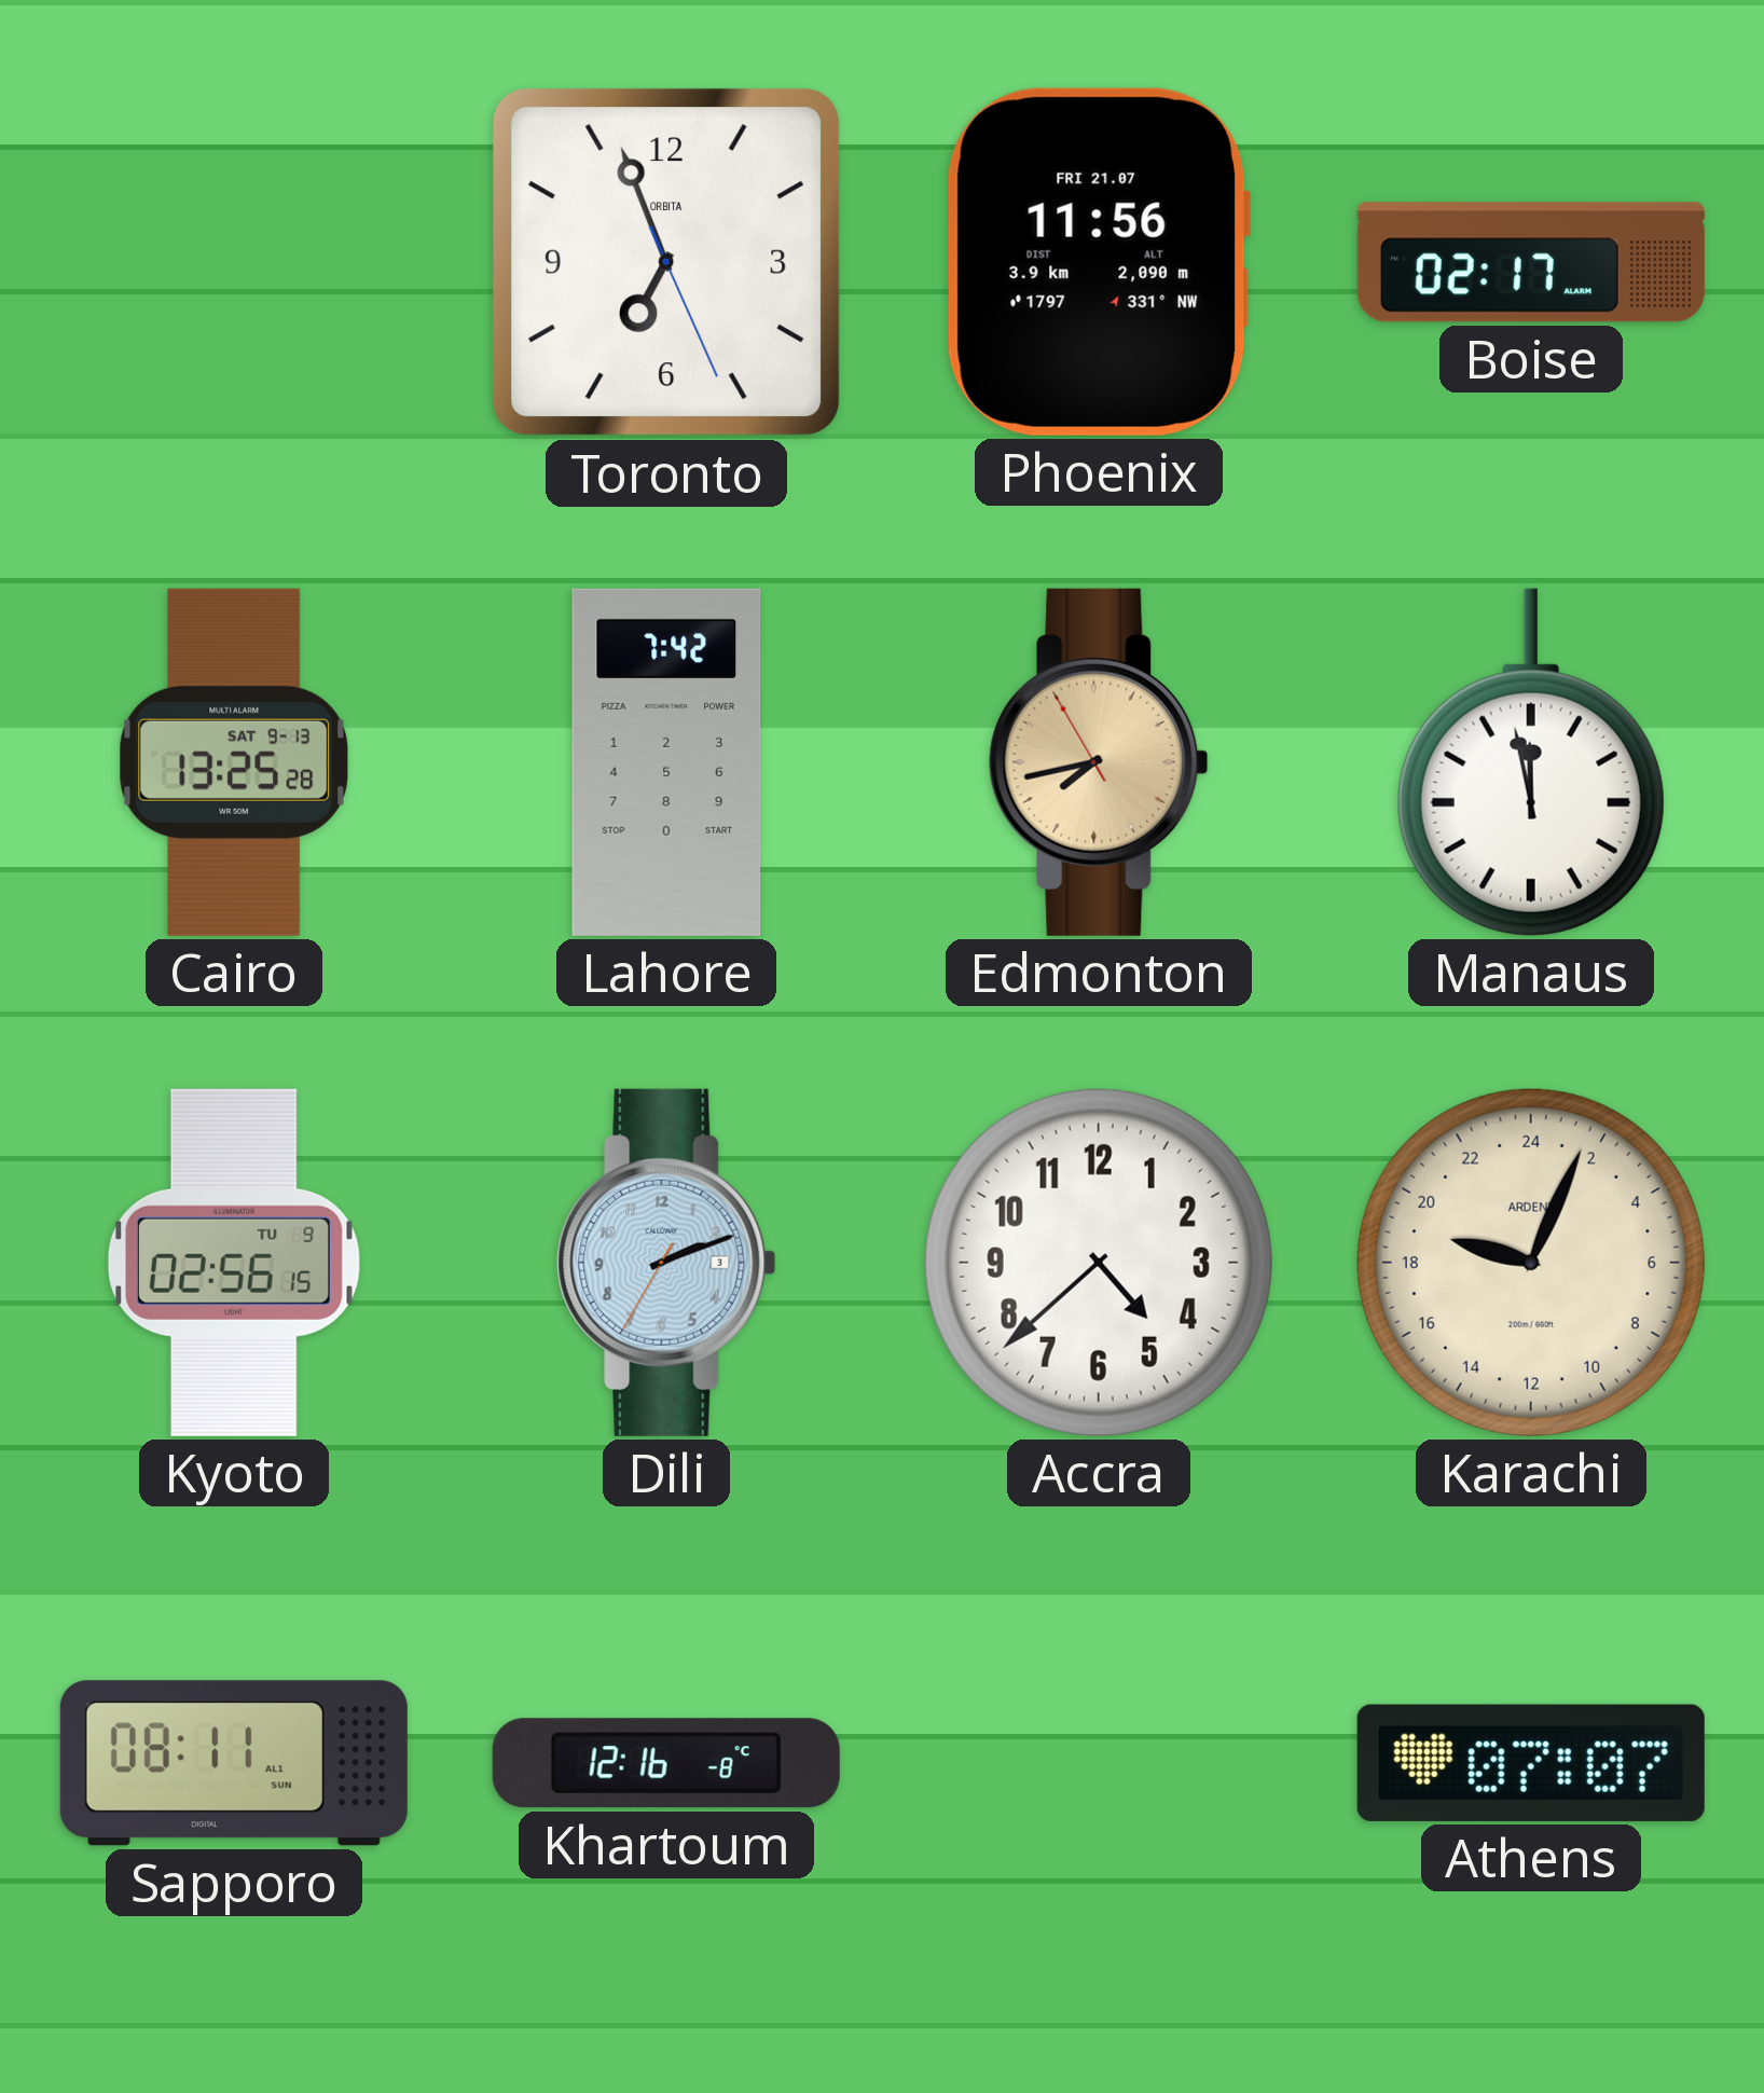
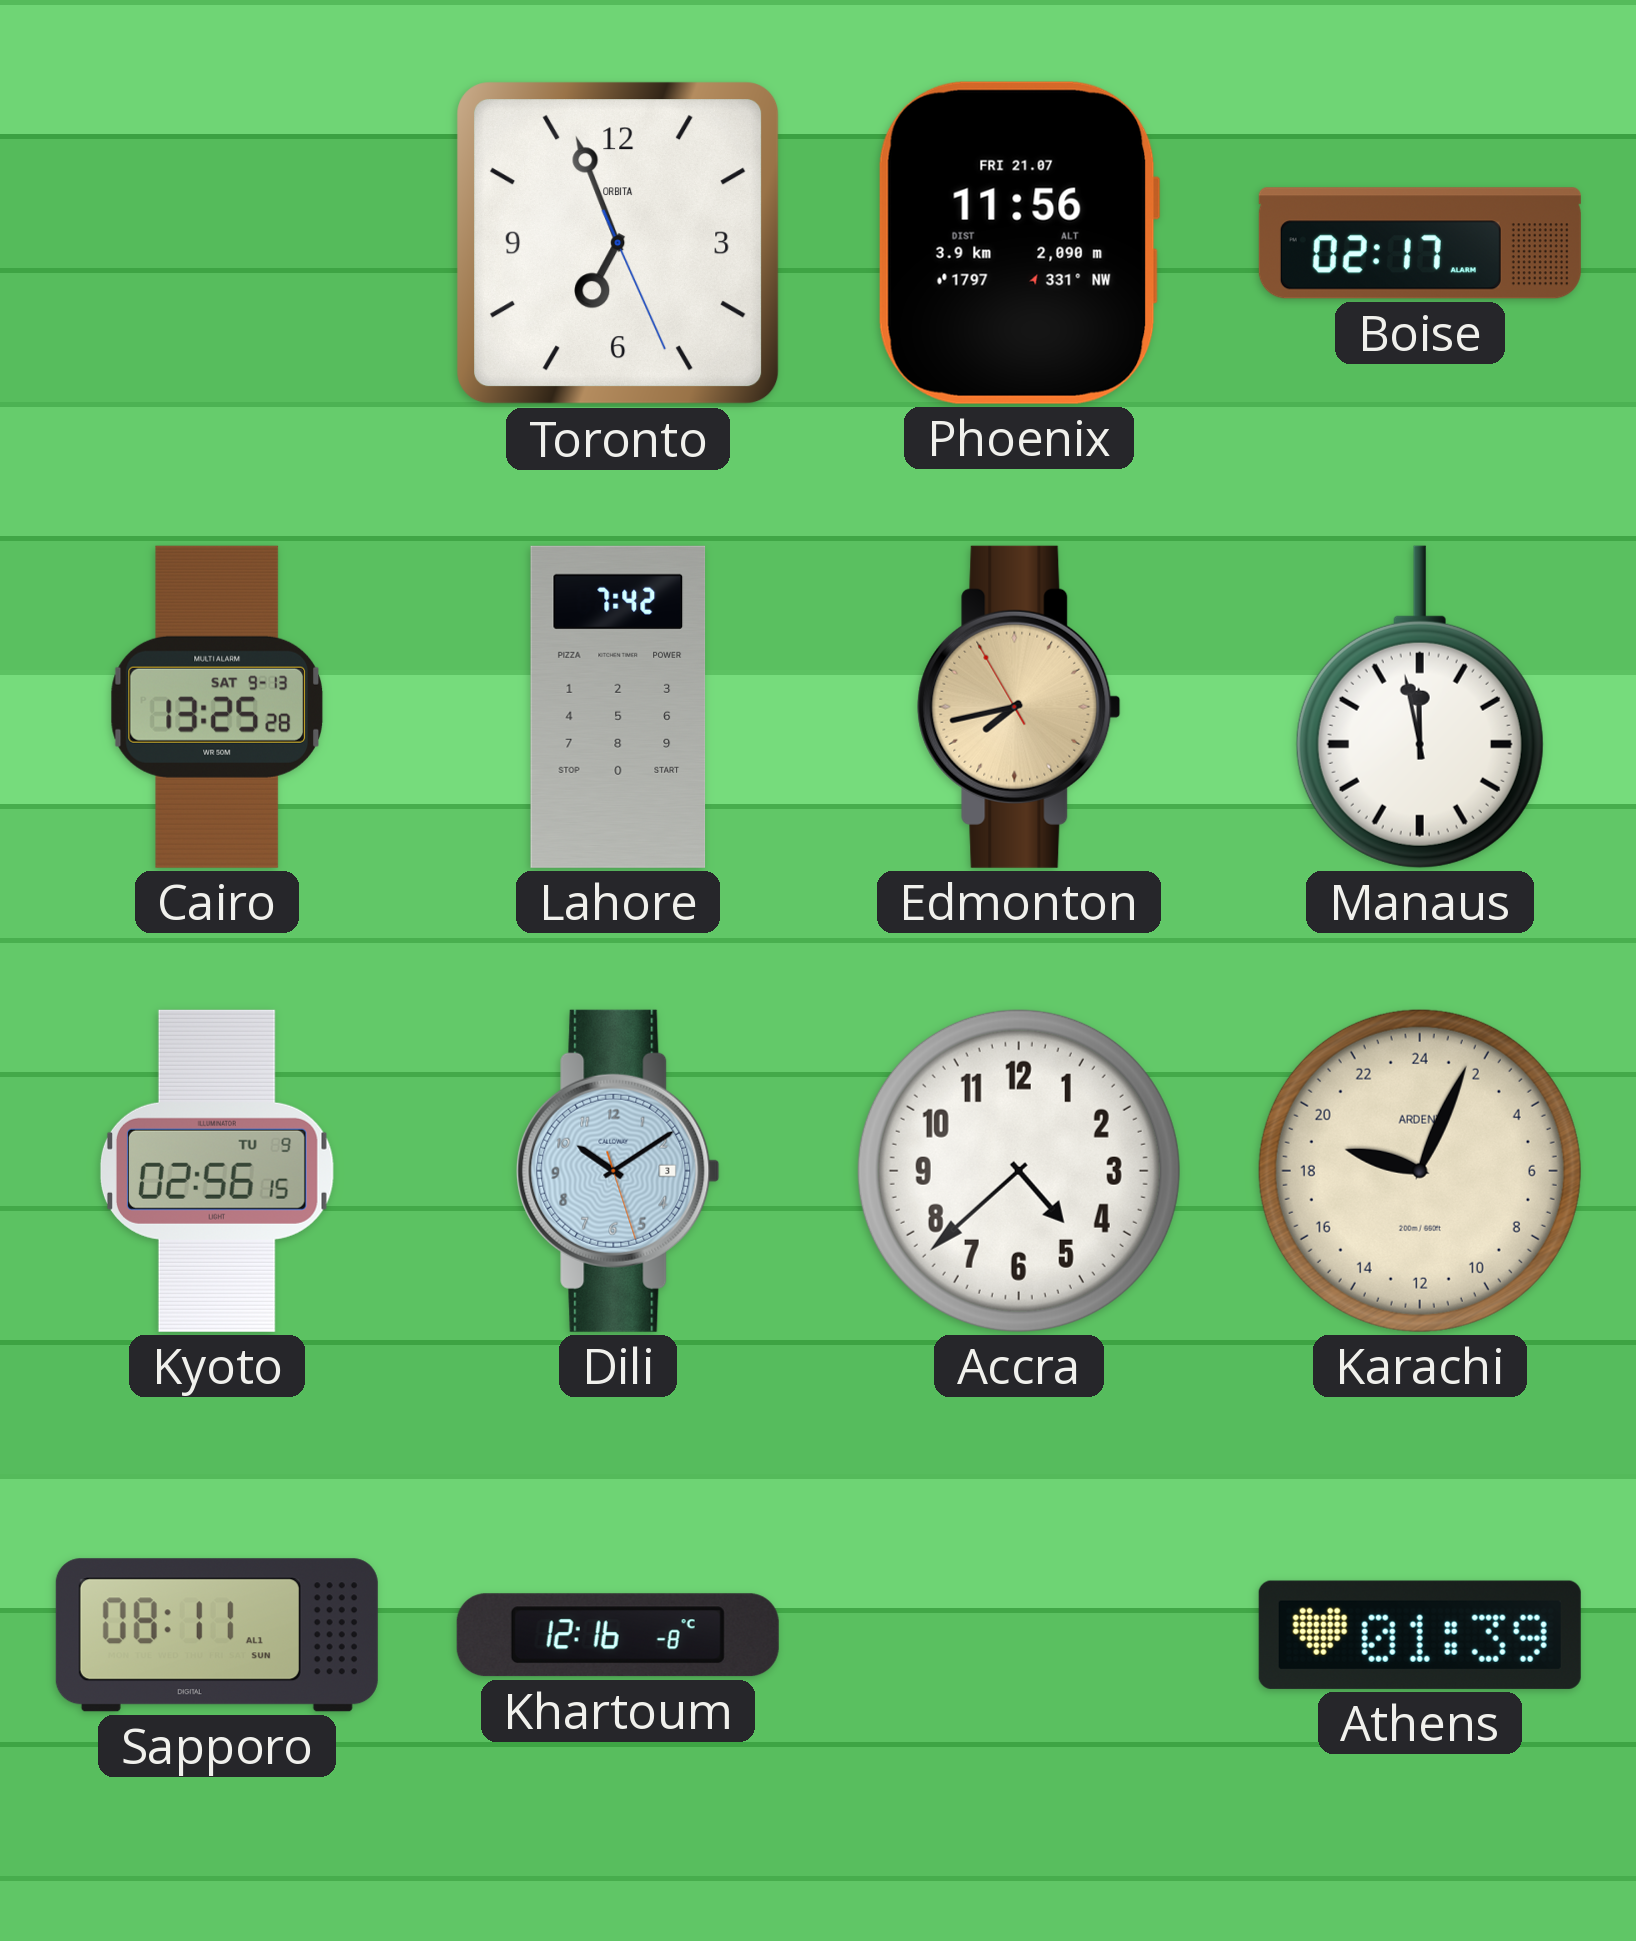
Dili: 2:11 -> 10:09 (618, 1171)
Athens: 07:07 -> 01:39 (1420, 1635)
